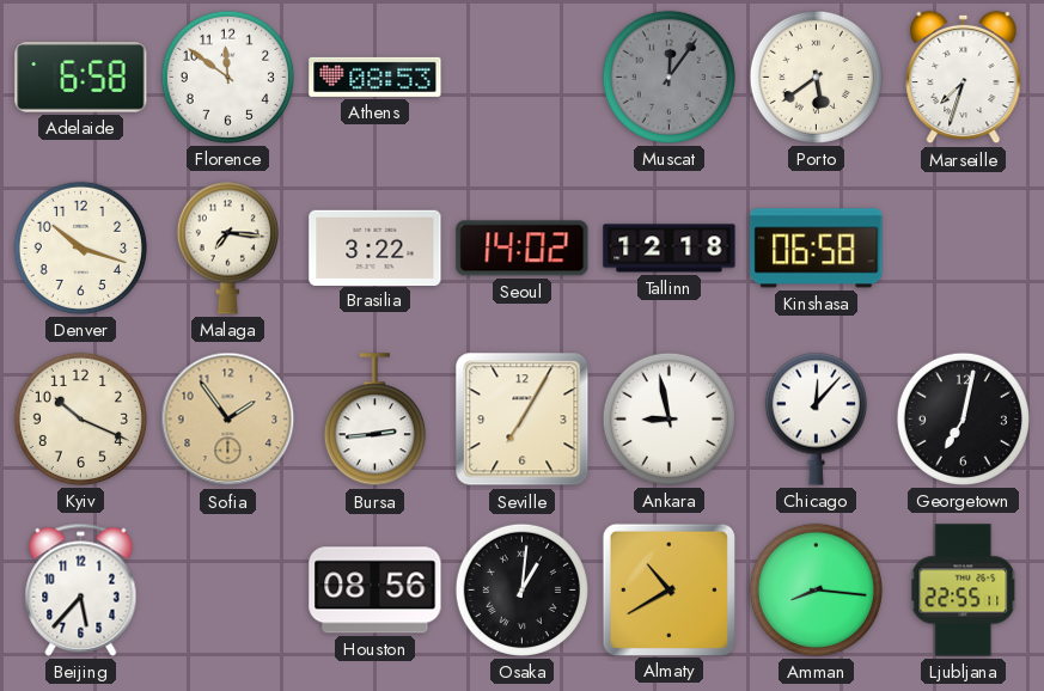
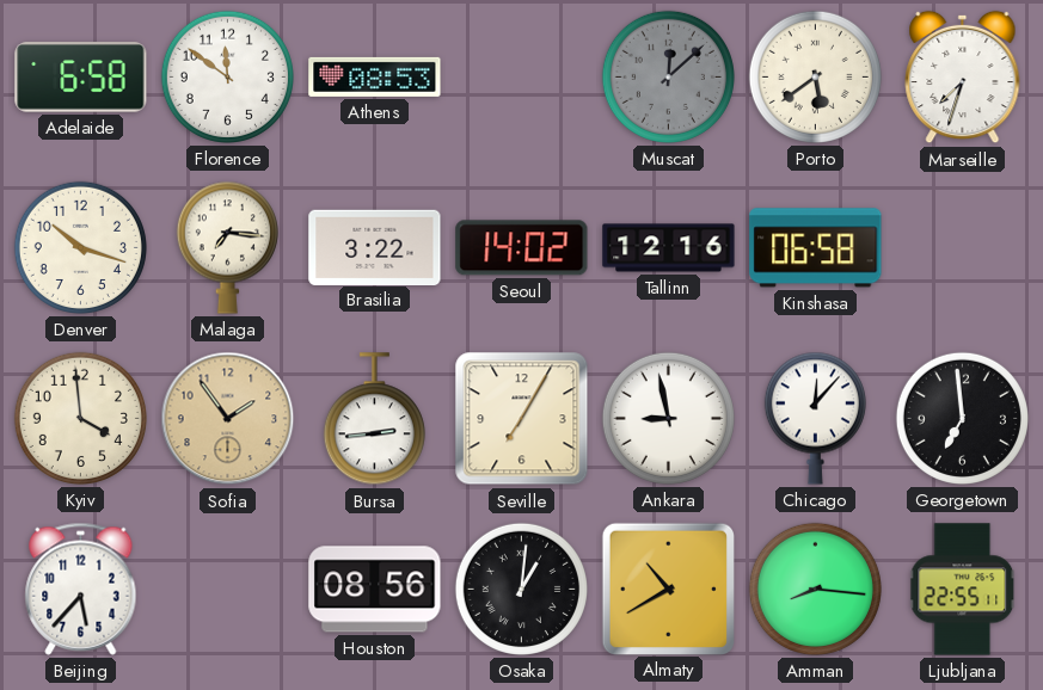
Muscat: 12:06 -> 12:08 (668, 76)
Tallinn: 12:18 -> 12:16 (669, 248)
Kyiv: 10:19 -> 3:59 (80, 418)
Georgetown: 7:02 -> 6:59 (962, 418)
